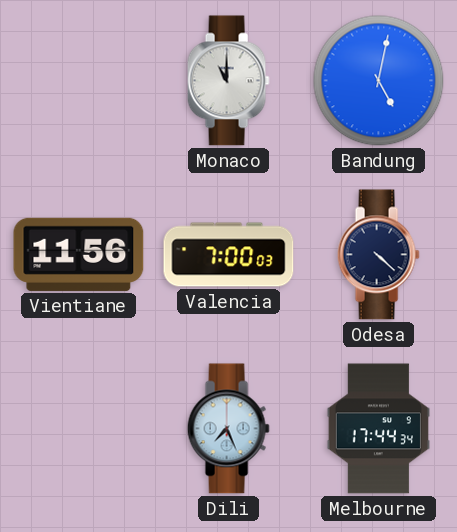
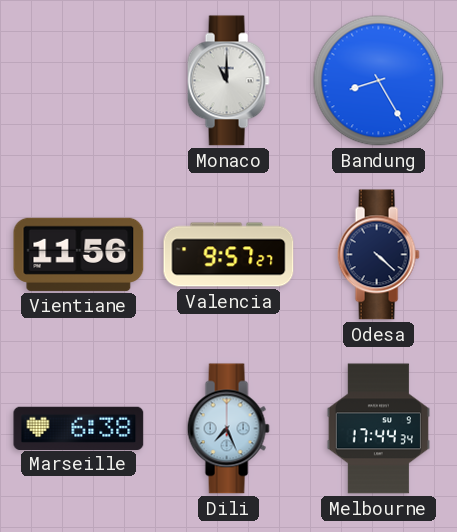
Bandung: 5:02 -> 8:25 (379, 81)
Valencia: 7:00 -> 9:57 (229, 255)
Marseille: none -> 6:38 (79, 428)
